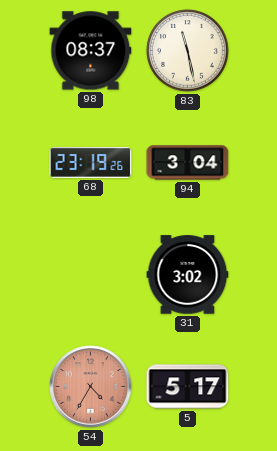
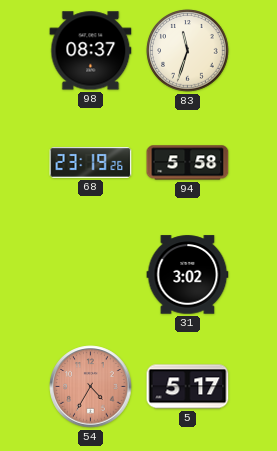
83: 11:28 -> 11:33 (188, 51)
94: 3:04 -> 5:58 (188, 163)
